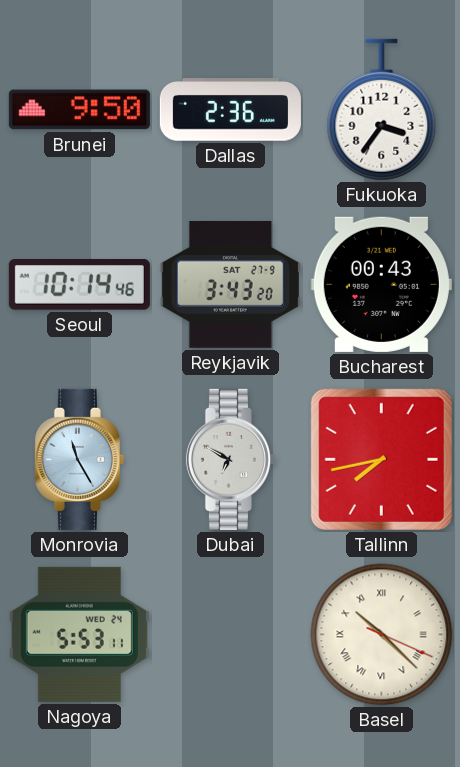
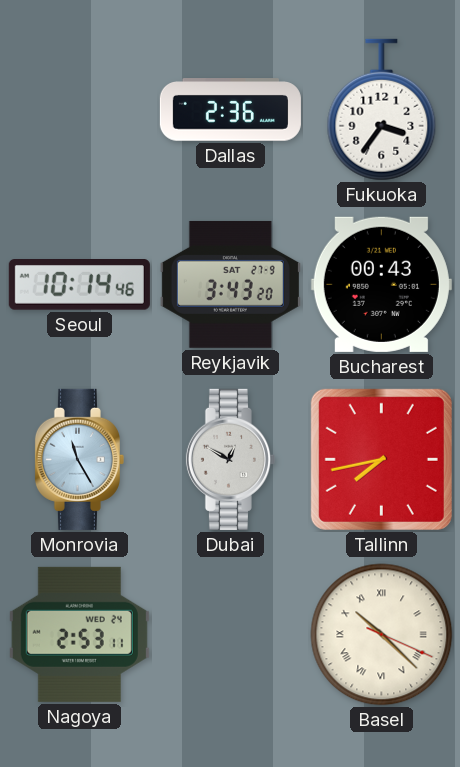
Brunei: 9:50 -> none (79, 110)
Dubai: 6:50 -> 12:50 (230, 459)
Nagoya: 5:53 -> 2:53 (79, 634)
